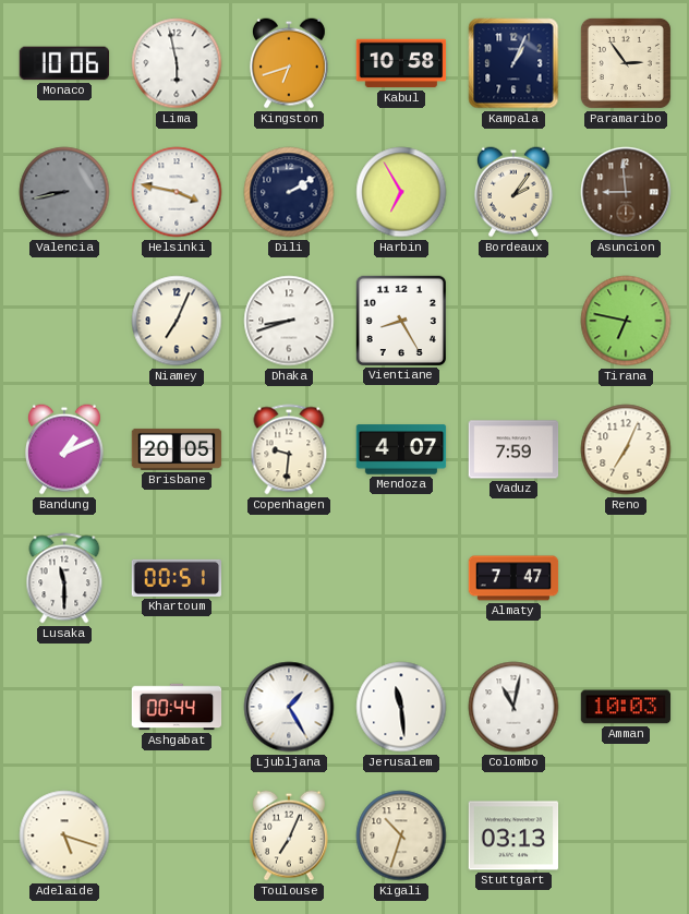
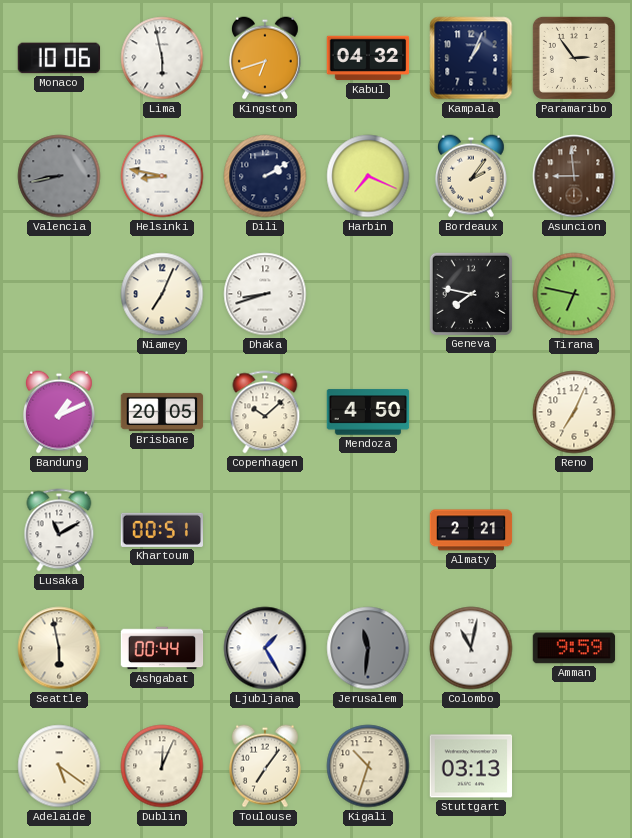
Kabul: 10:58 -> 04:32 (368, 58)
Helsinki: 3:47 -> 8:47 (162, 176)
Harbin: 6:55 -> 7:19 (368, 176)
Vientiane: 8:25 -> none (400, 320)
Geneva: none -> 7:47 (470, 293)
Copenhagen: 9:31 -> 10:08 (265, 412)
Mendoza: 4:07 -> 4:50 (368, 412)
Vaduz: 7:59 -> none (513, 449)
Lusaka: 11:30 -> 11:10 (59, 530)
Almaty: 7:47 -> 2:21 (471, 530)
Seattle: none -> 5:58 (59, 648)
Jerusalem: 11:29 -> 11:31 (368, 648)
Jerusalem dial: white -> grey (368, 648)
Amman: 10:03 -> 9:59 (574, 648)
Adelaide: 5:18 -> 5:21 (59, 766)
Dublin: none -> 12:04 (162, 766)
Toulouse: 7:04 -> 7:06 (266, 766)
